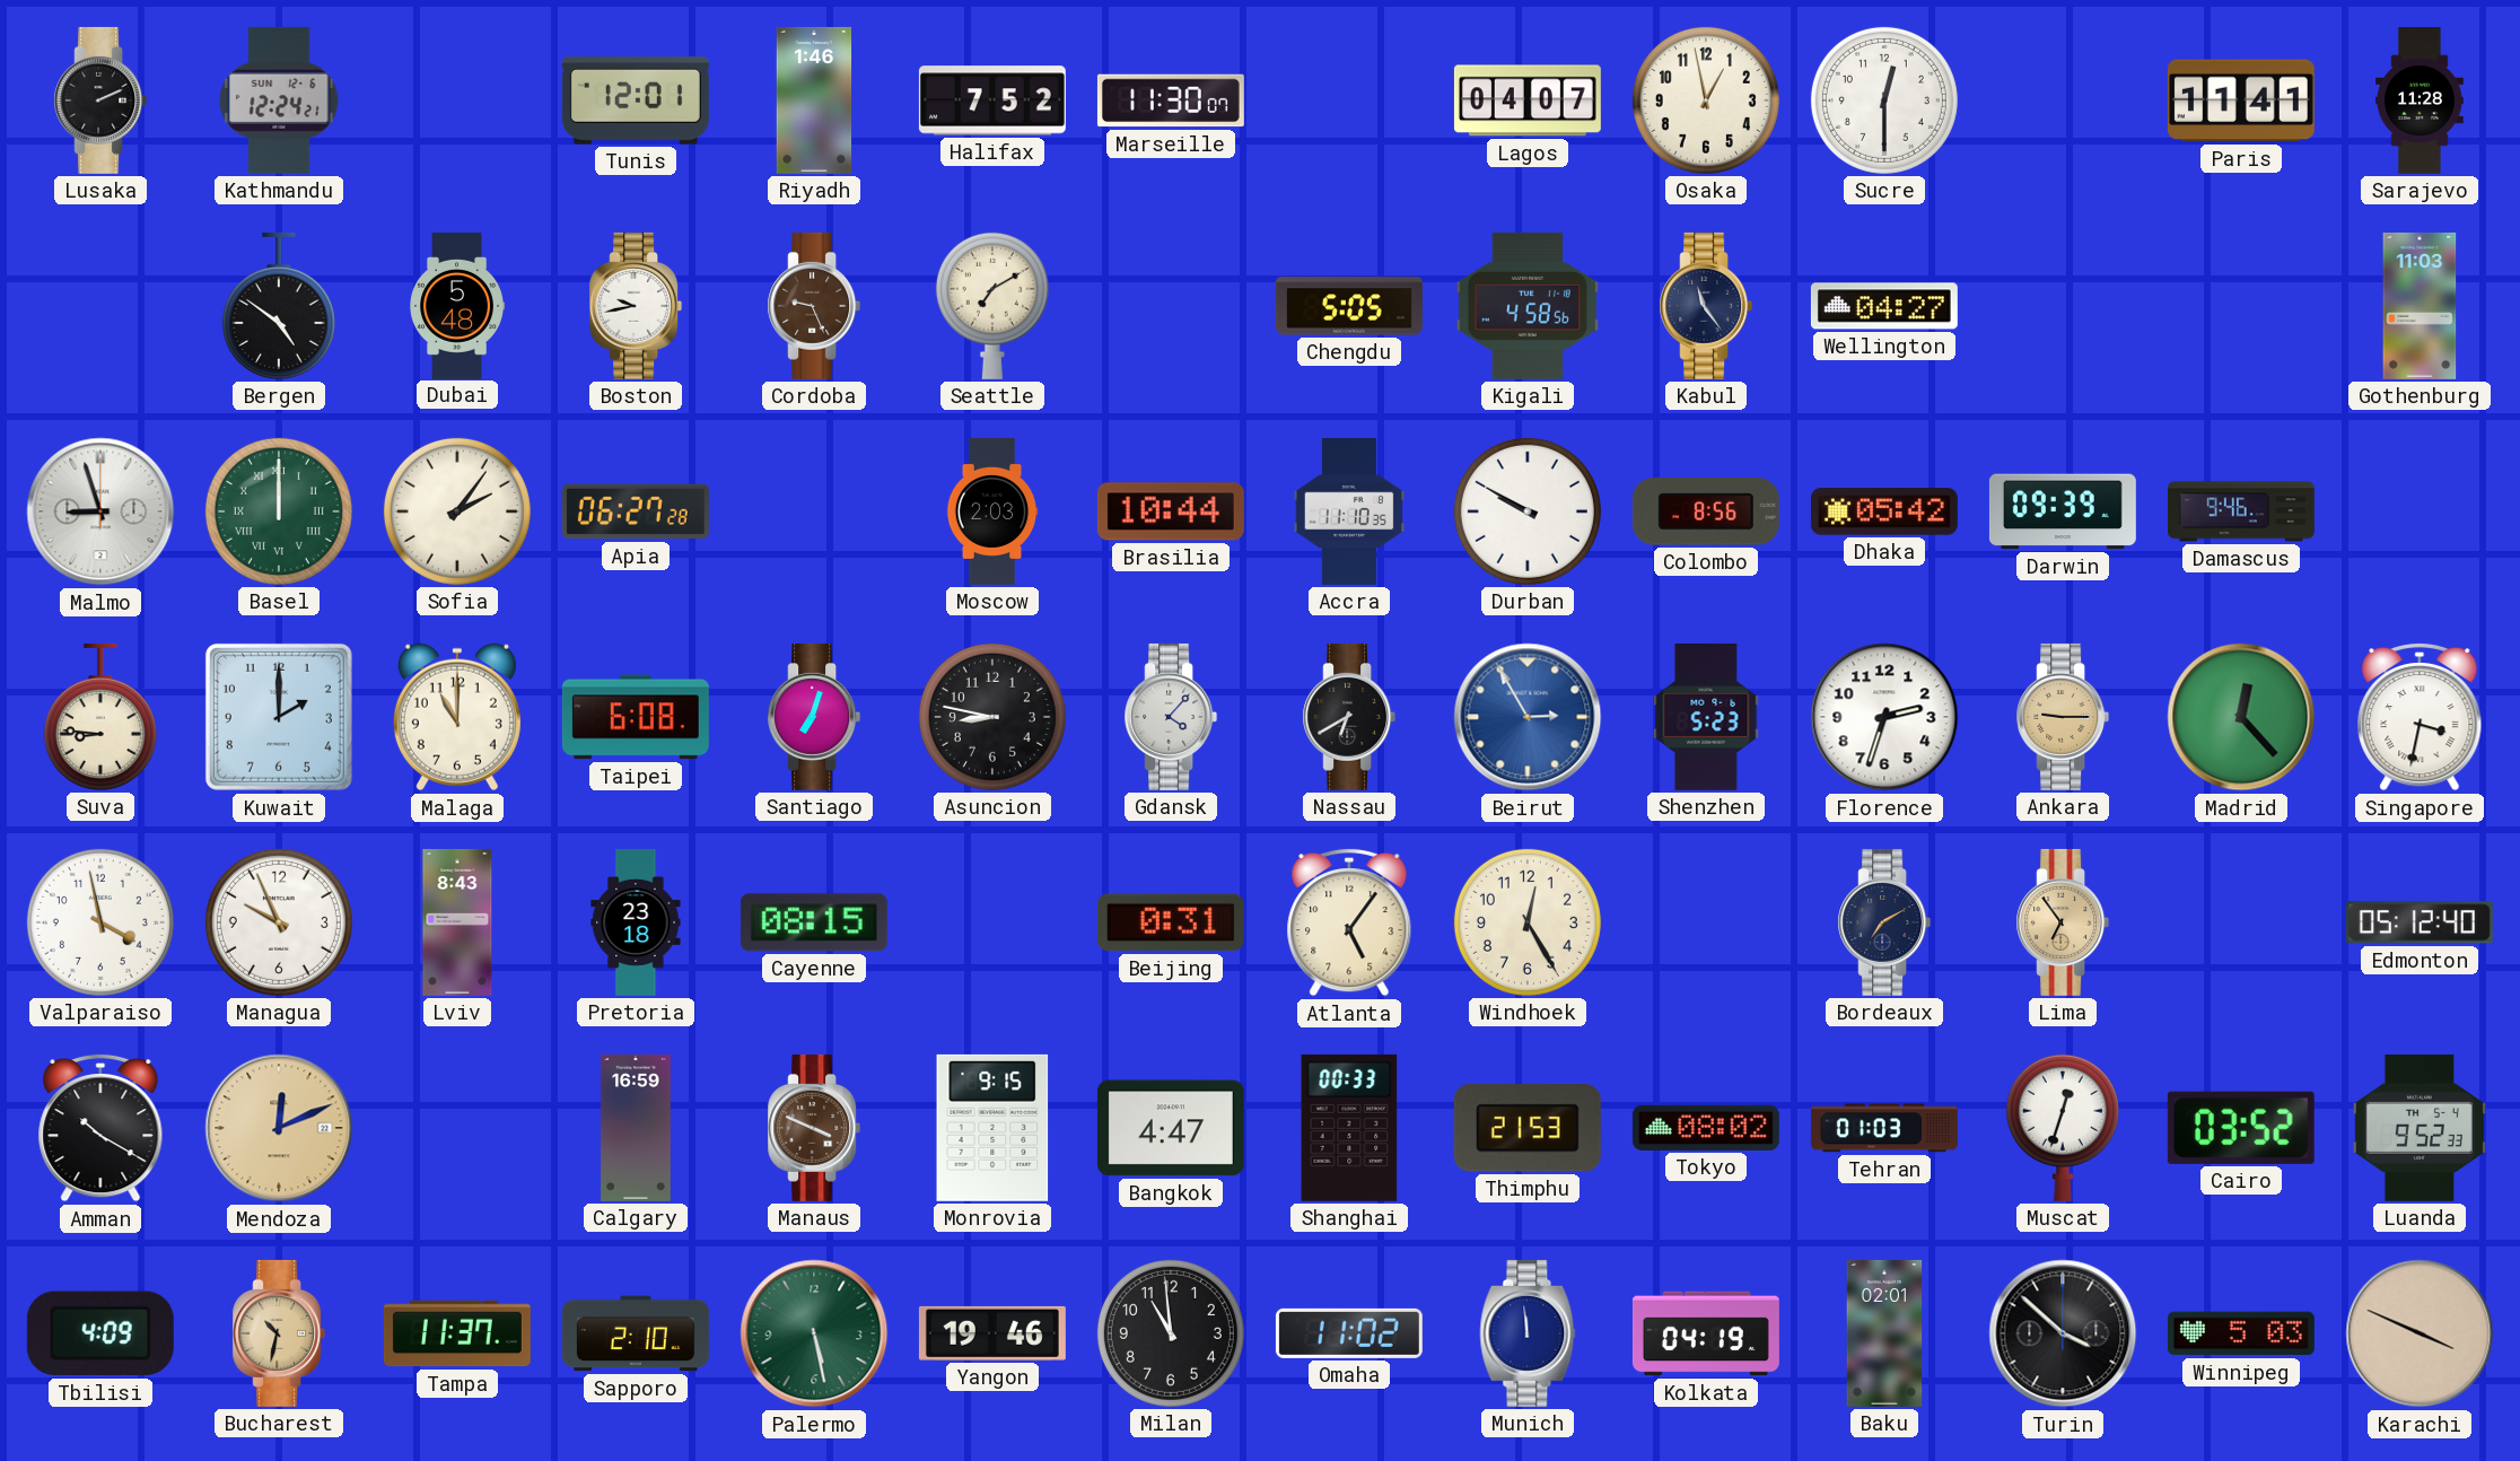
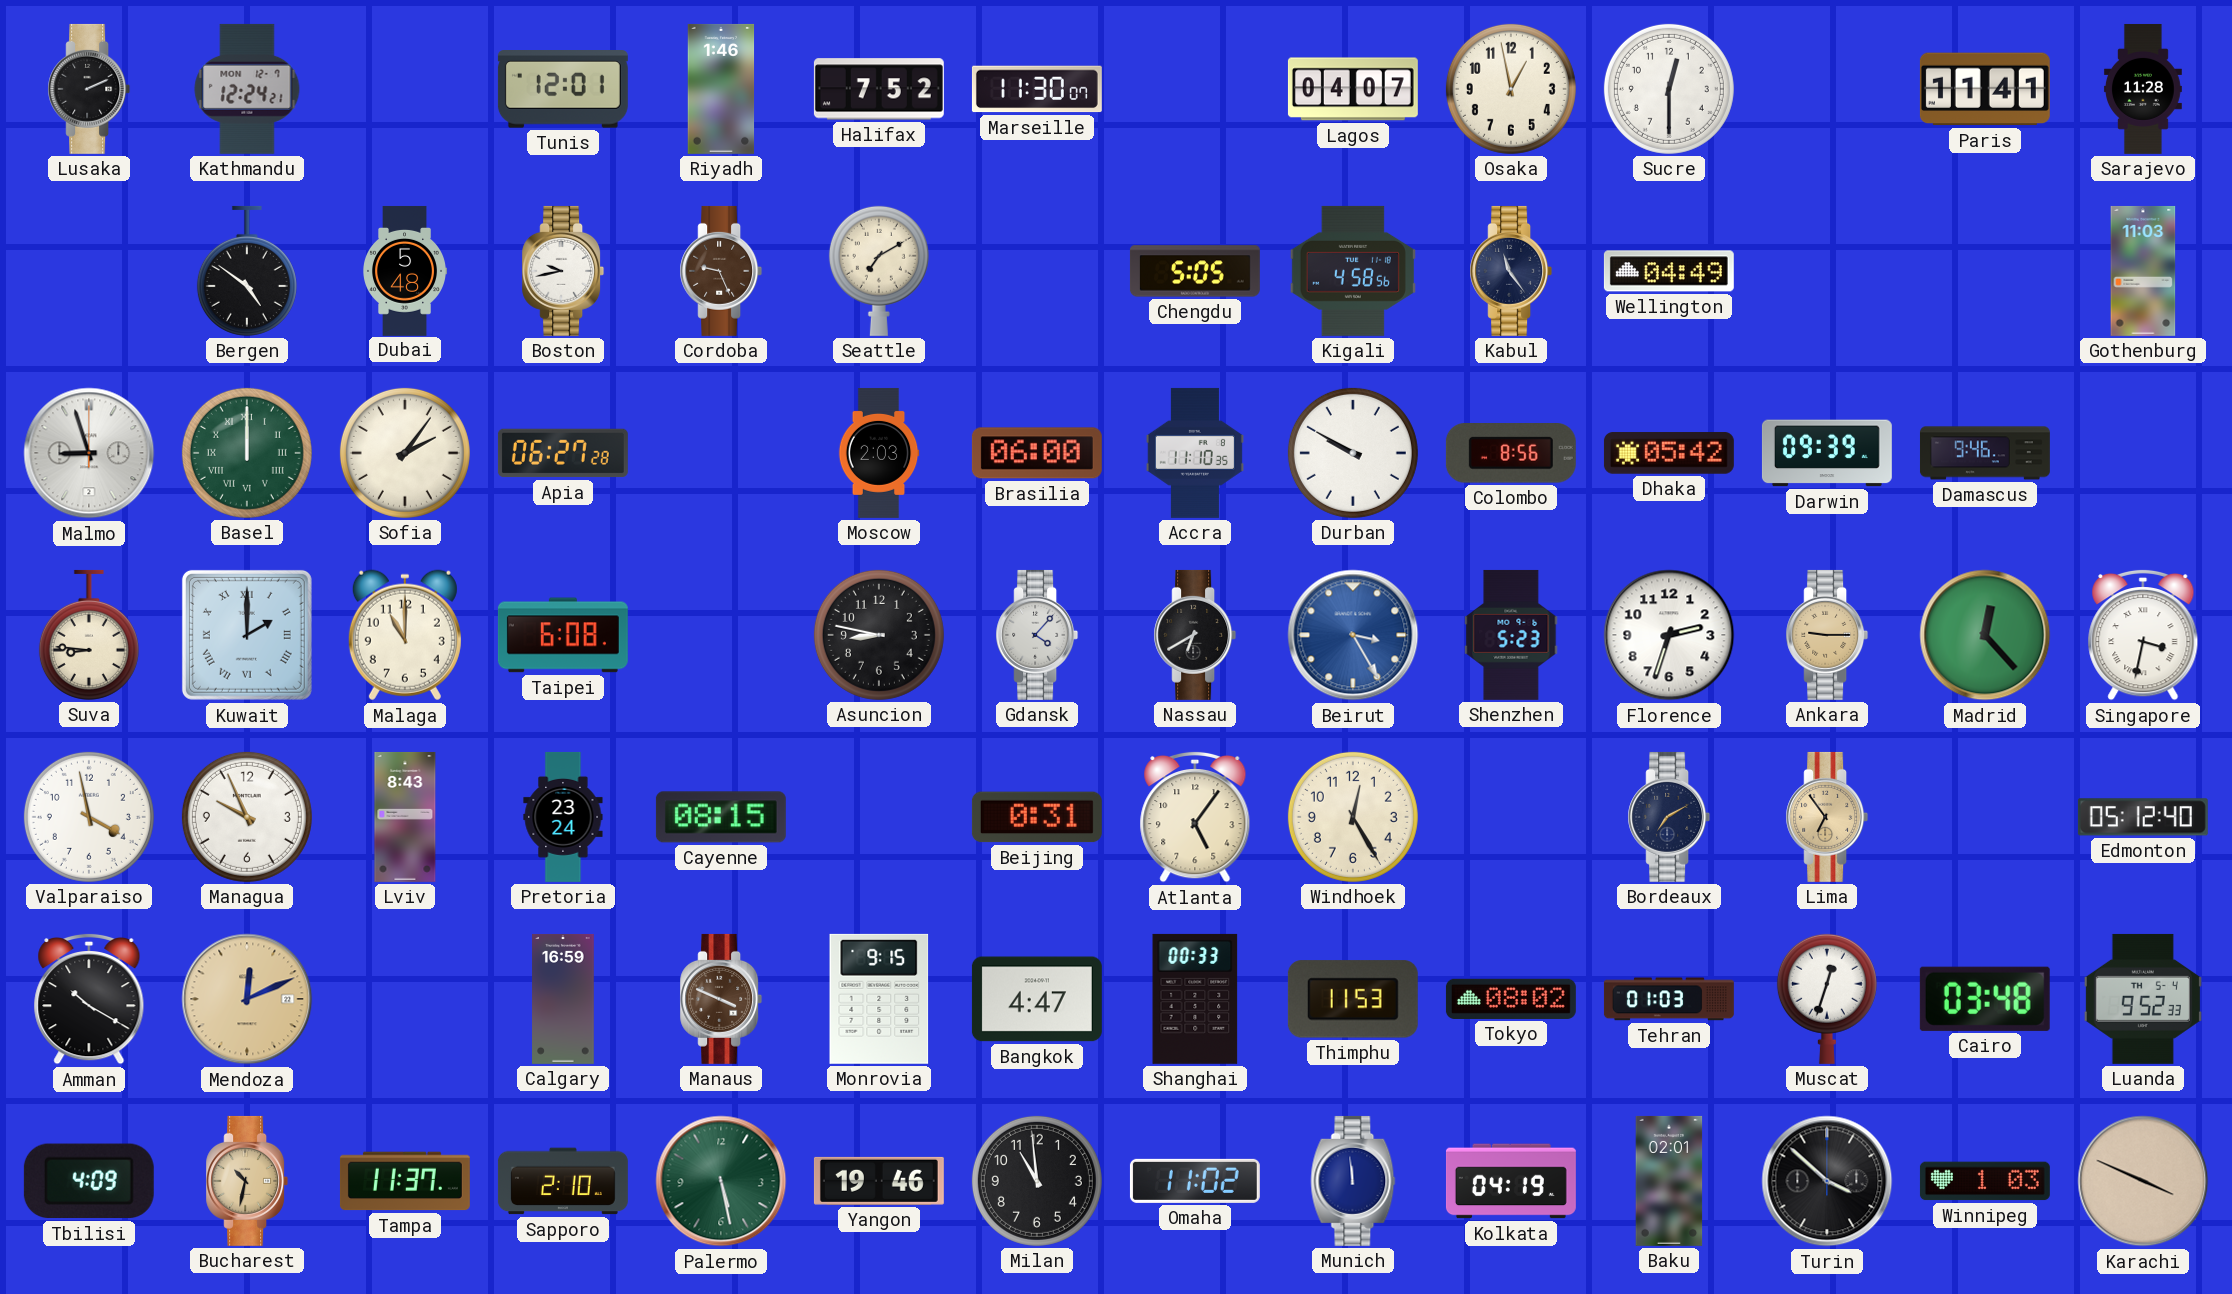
Kathmandu date: SUN 12-6 -> MON 12-7 (247, 89)
Wellington: 04:27 -> 04:49 (1669, 271)
Brasilia: 10:44 -> 06:00 (1037, 453)
Kuwait numerals: Arabic -> Roman (247, 635)
Santiago: 7:03 -> none (814, 717)
Beirut: 2:55 -> 3:25 (1353, 635)
Pretoria: 23:18 -> 23:24 (563, 817)
Thimphu: 21:53 -> 11:53 (1353, 999)
Cairo: 03:52 -> 03:48 (1985, 999)
Winnipeg: 5:03 -> 1:03 (1985, 1181)
